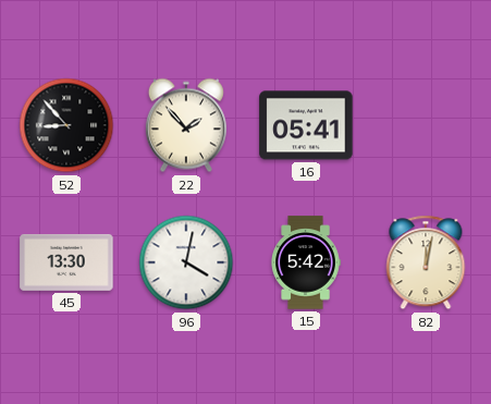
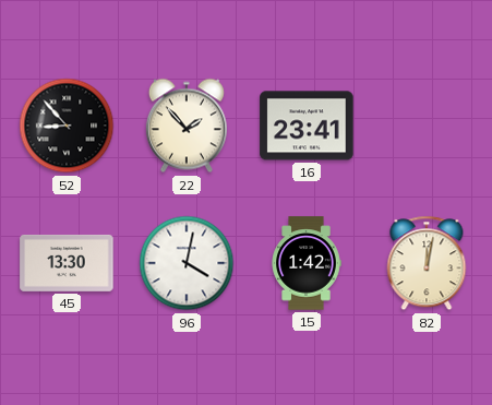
16: 05:41 -> 23:41 (307, 126)
15: 5:42 -> 1:42 (307, 263)
